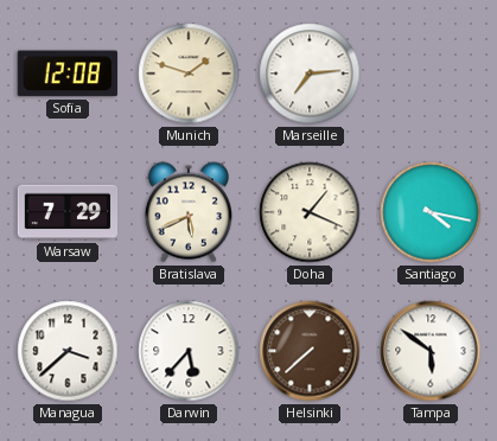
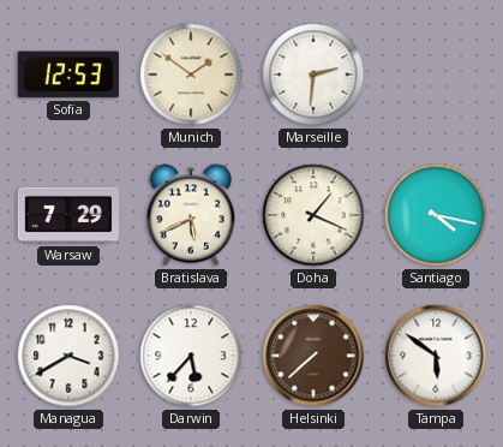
Sofia: 12:08 -> 12:53 (68, 74)
Munich: 1:48 -> 1:51 (191, 74)
Marseille: 7:14 -> 2:31 (313, 74)
Managua: 3:38 -> 3:40 (68, 356)
